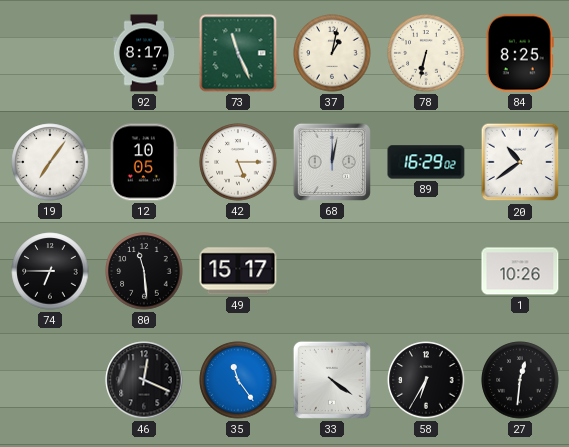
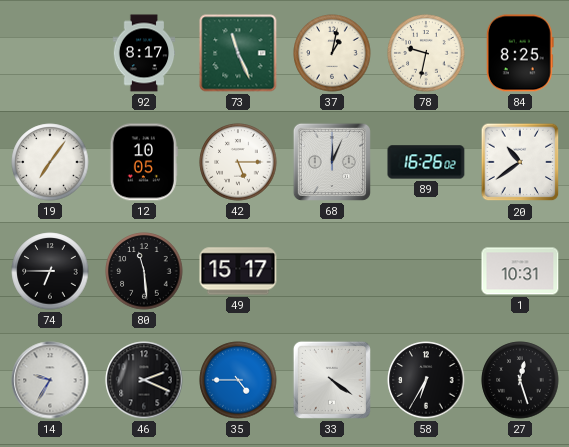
78: 6:32 -> 9:32 (426, 53)
68: 12:02 -> 12:04 (332, 162)
89: 16:29 -> 16:26 (426, 162)
1: 10:26 -> 10:31 (520, 271)
14: none -> 9:35 (50, 380)
46: 12:19 -> 2:19 (144, 380)
35: 11:24 -> 4:45 (238, 380)
27: 12:31 -> 12:27 (520, 380)
